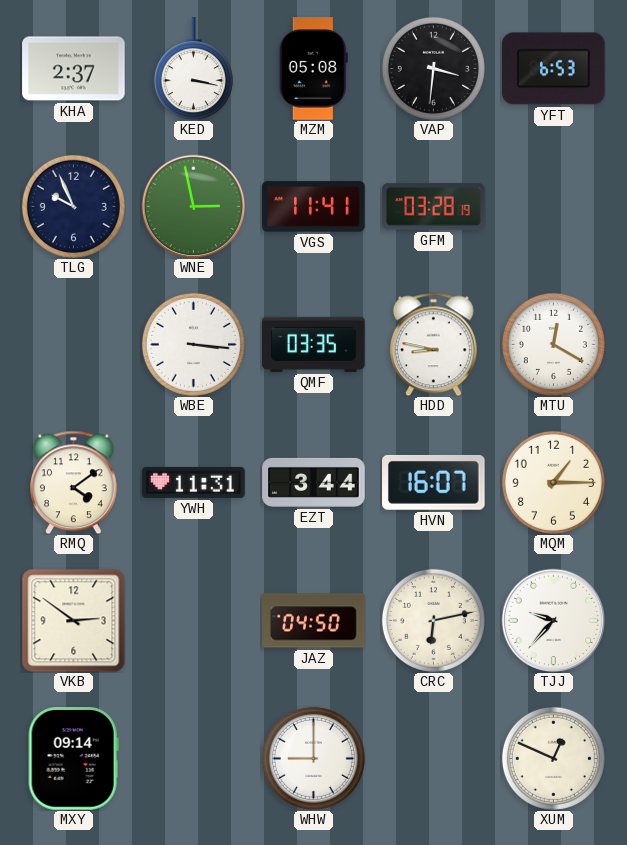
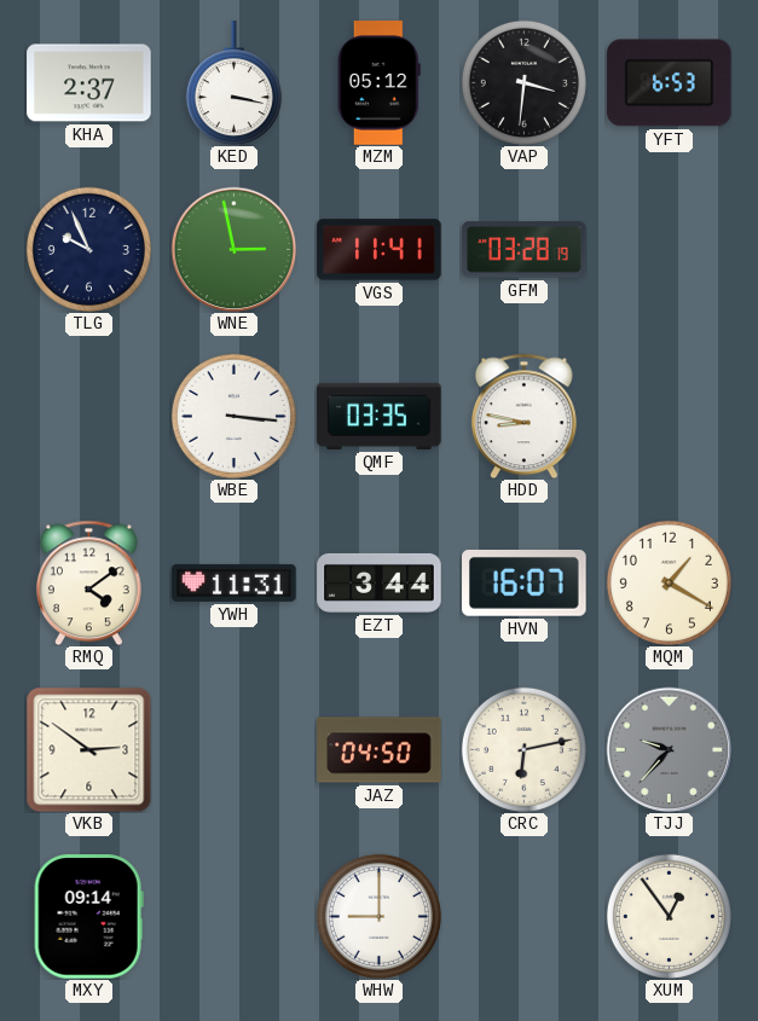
MZM: 05:08 -> 05:12 (378, 83)
MTU: 12:20 -> none (553, 344)
MQM: 1:15 -> 1:20 (669, 582)
TJJ dial: white -> grey (669, 749)
XUM: 12:49 -> 12:54 (669, 916)
